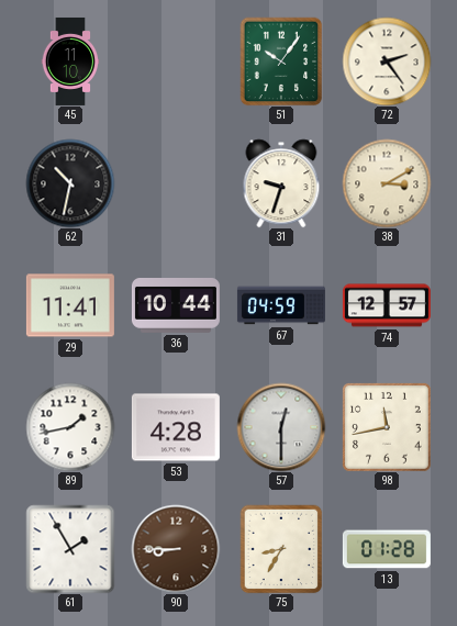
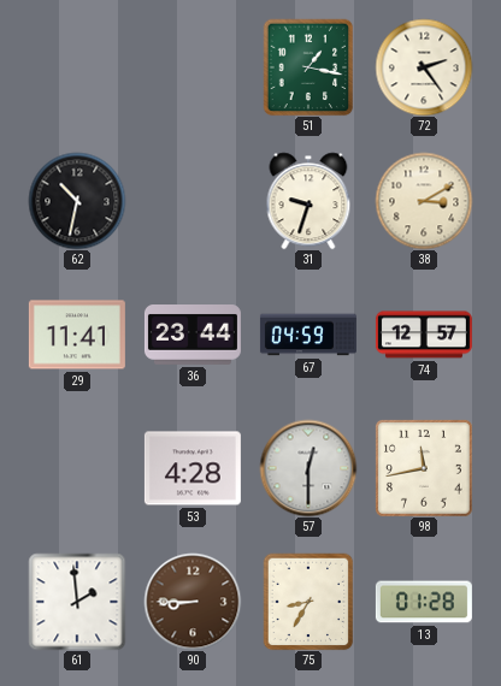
45: 11:10 -> none (70, 62)
51: 10:06 -> 1:17 (308, 67)
36: 10:44 -> 23:44 (193, 336)
89: 1:43 -> none (70, 427)
61: 1:55 -> 1:59 (77, 602)
